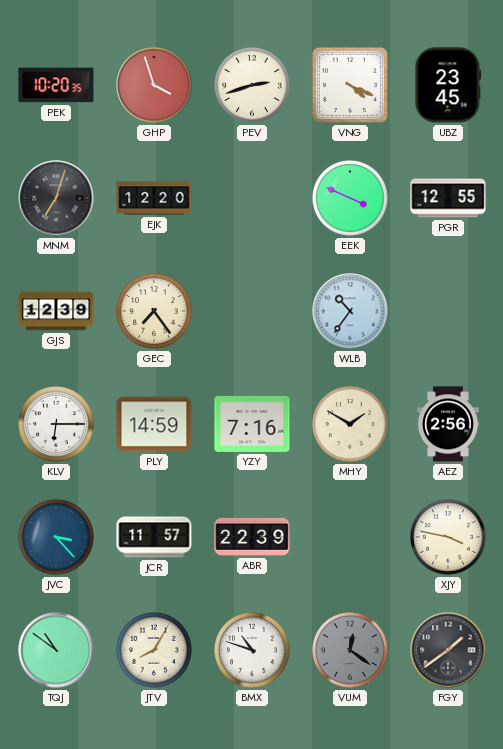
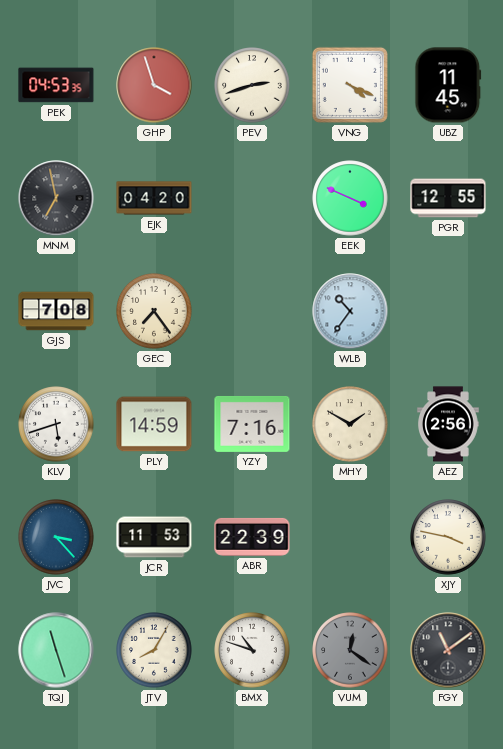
PEK: 10:20 -> 04:53 (56, 85)
UBZ: 23:45 -> 11:45 (448, 85)
MNM: 7:03 -> 6:58 (56, 198)
EJK: 12:20 -> 04:20 (154, 198)
GJS: 12:39 -> 7:08 (56, 311)
KLV: 6:15 -> 5:42 (56, 424)
JCR: 11:57 -> 11:53 (154, 537)
TQJ: 10:51 -> 11:27 (56, 650)
FGY: 1:39 -> 11:09 (448, 650)
